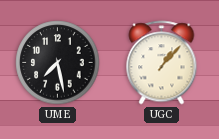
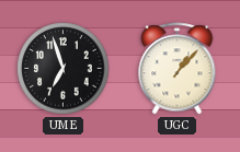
UME: 7:28 -> 6:57 (64, 69)
